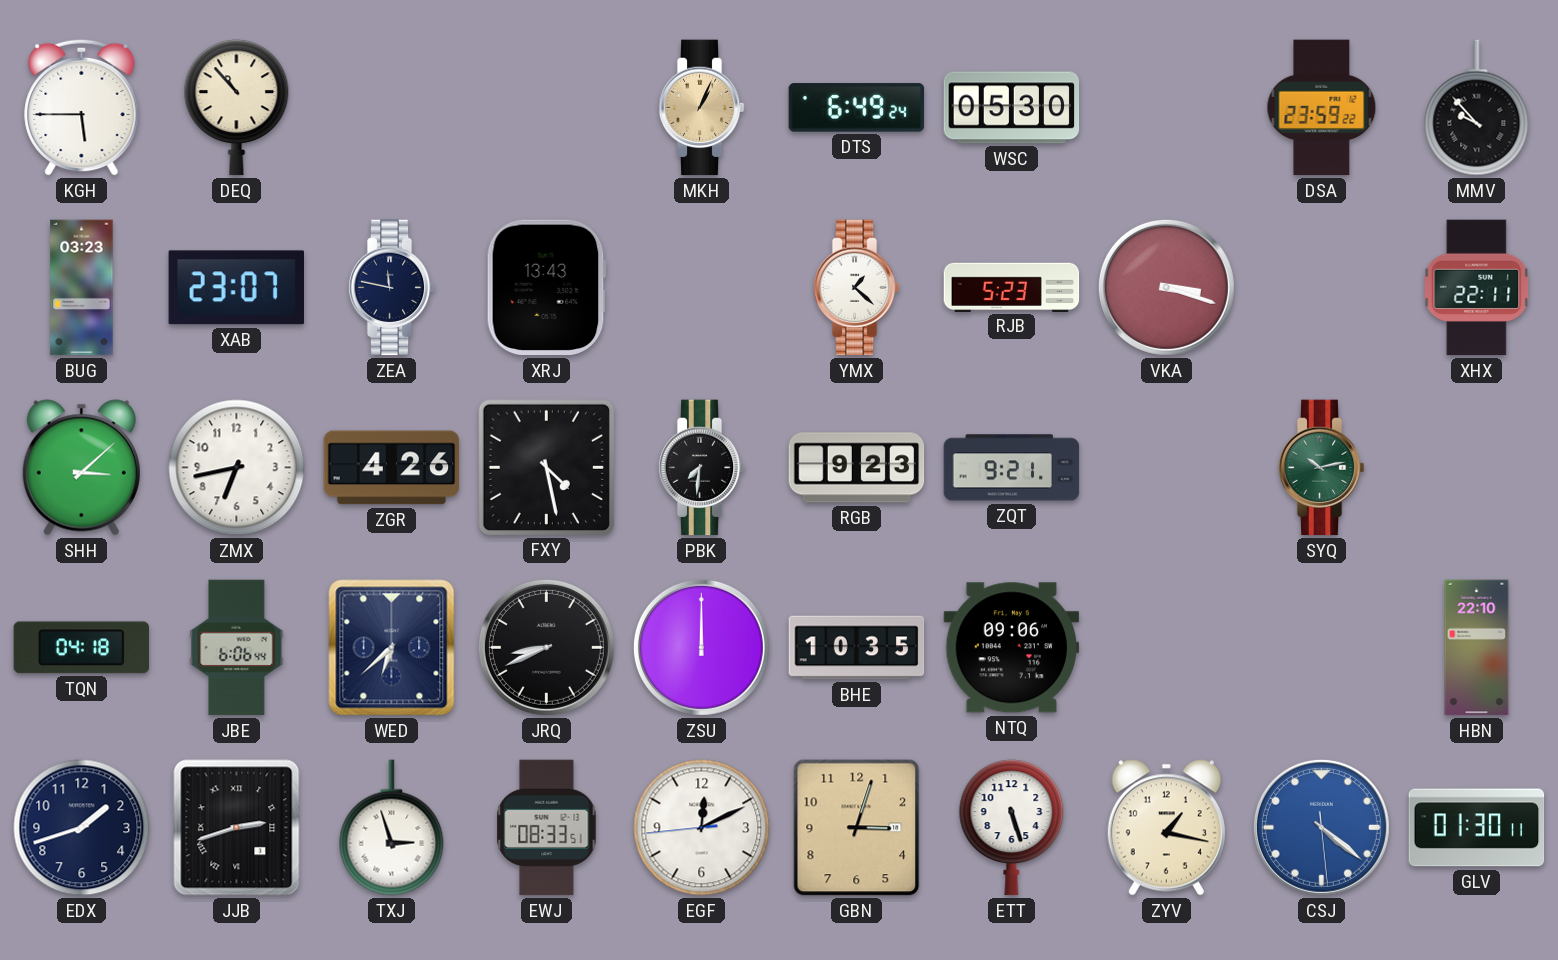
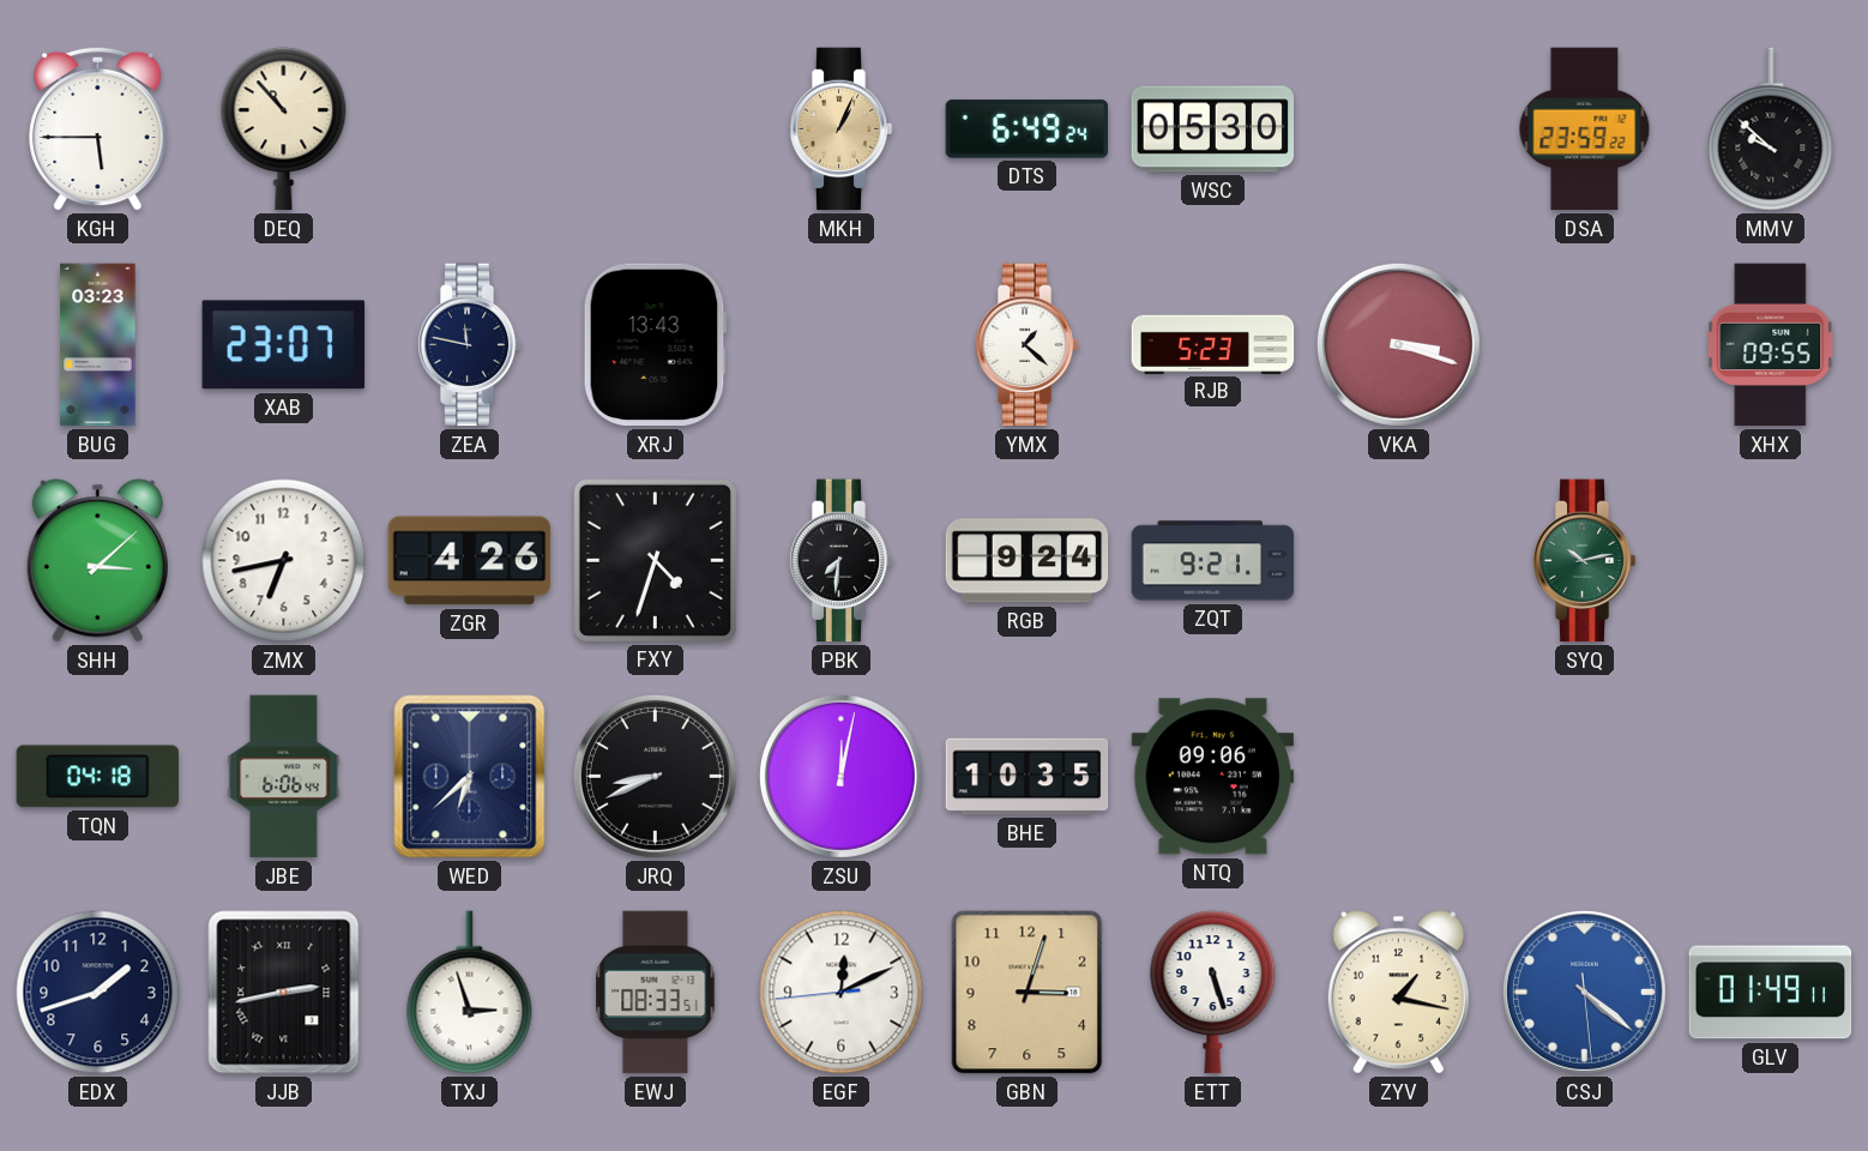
MMV: 9:53 -> 9:52 (1771, 129)
XHX: 22:11 -> 09:55 (1771, 345)
FXY: 4:28 -> 4:33 (655, 560)
RGB: 9:23 -> 9:24 (1028, 561)
ZSU: 12:00 -> 12:02 (840, 776)
HBN: 22:10 -> none (1477, 648)
JJB: 2:42 -> 2:43 (284, 993)
GLV: 01:30 -> 01:49 (1771, 993)
